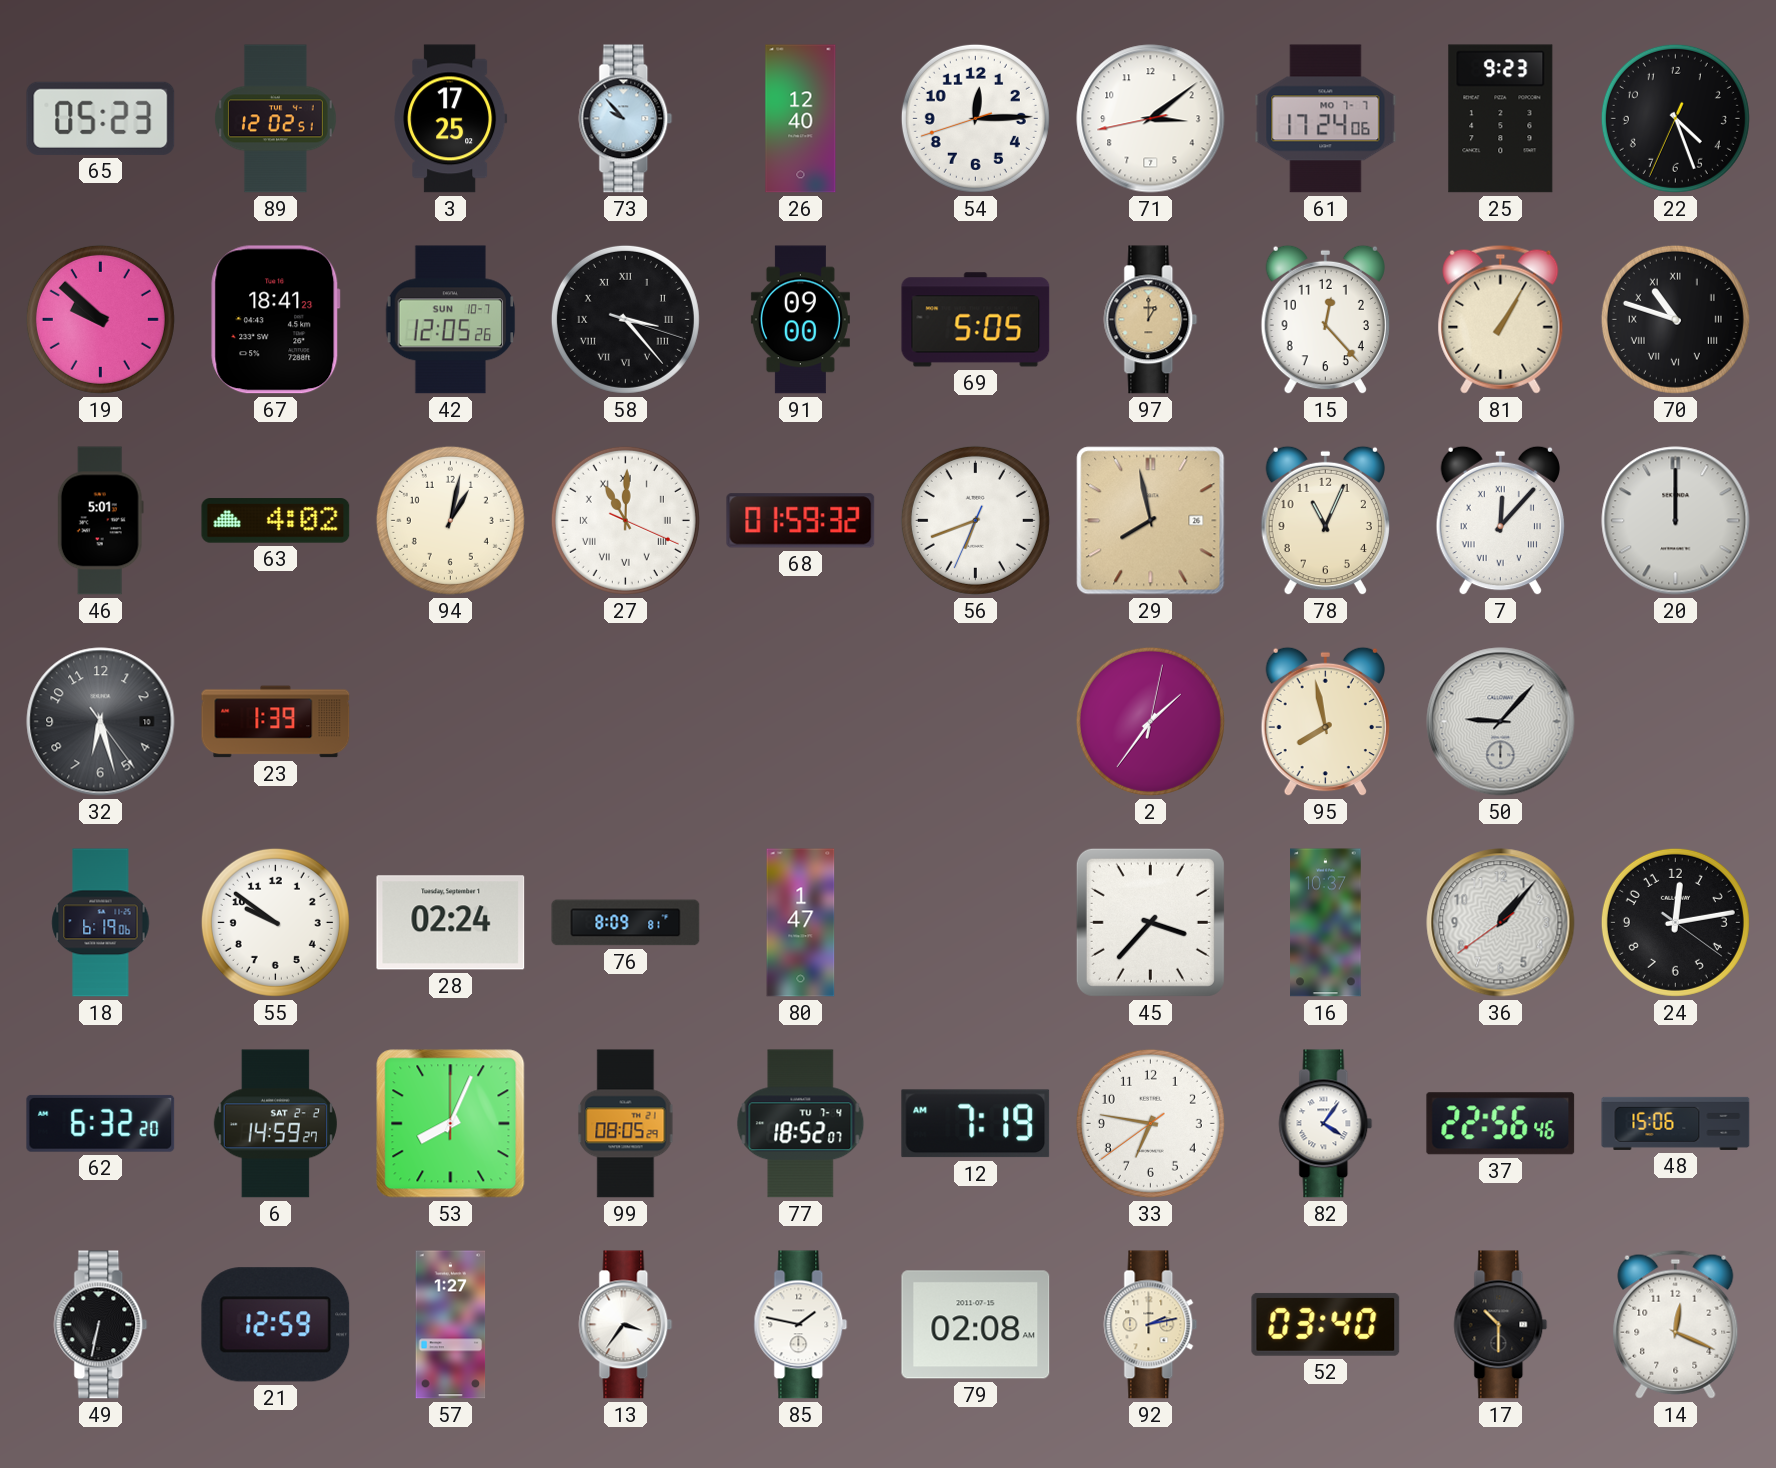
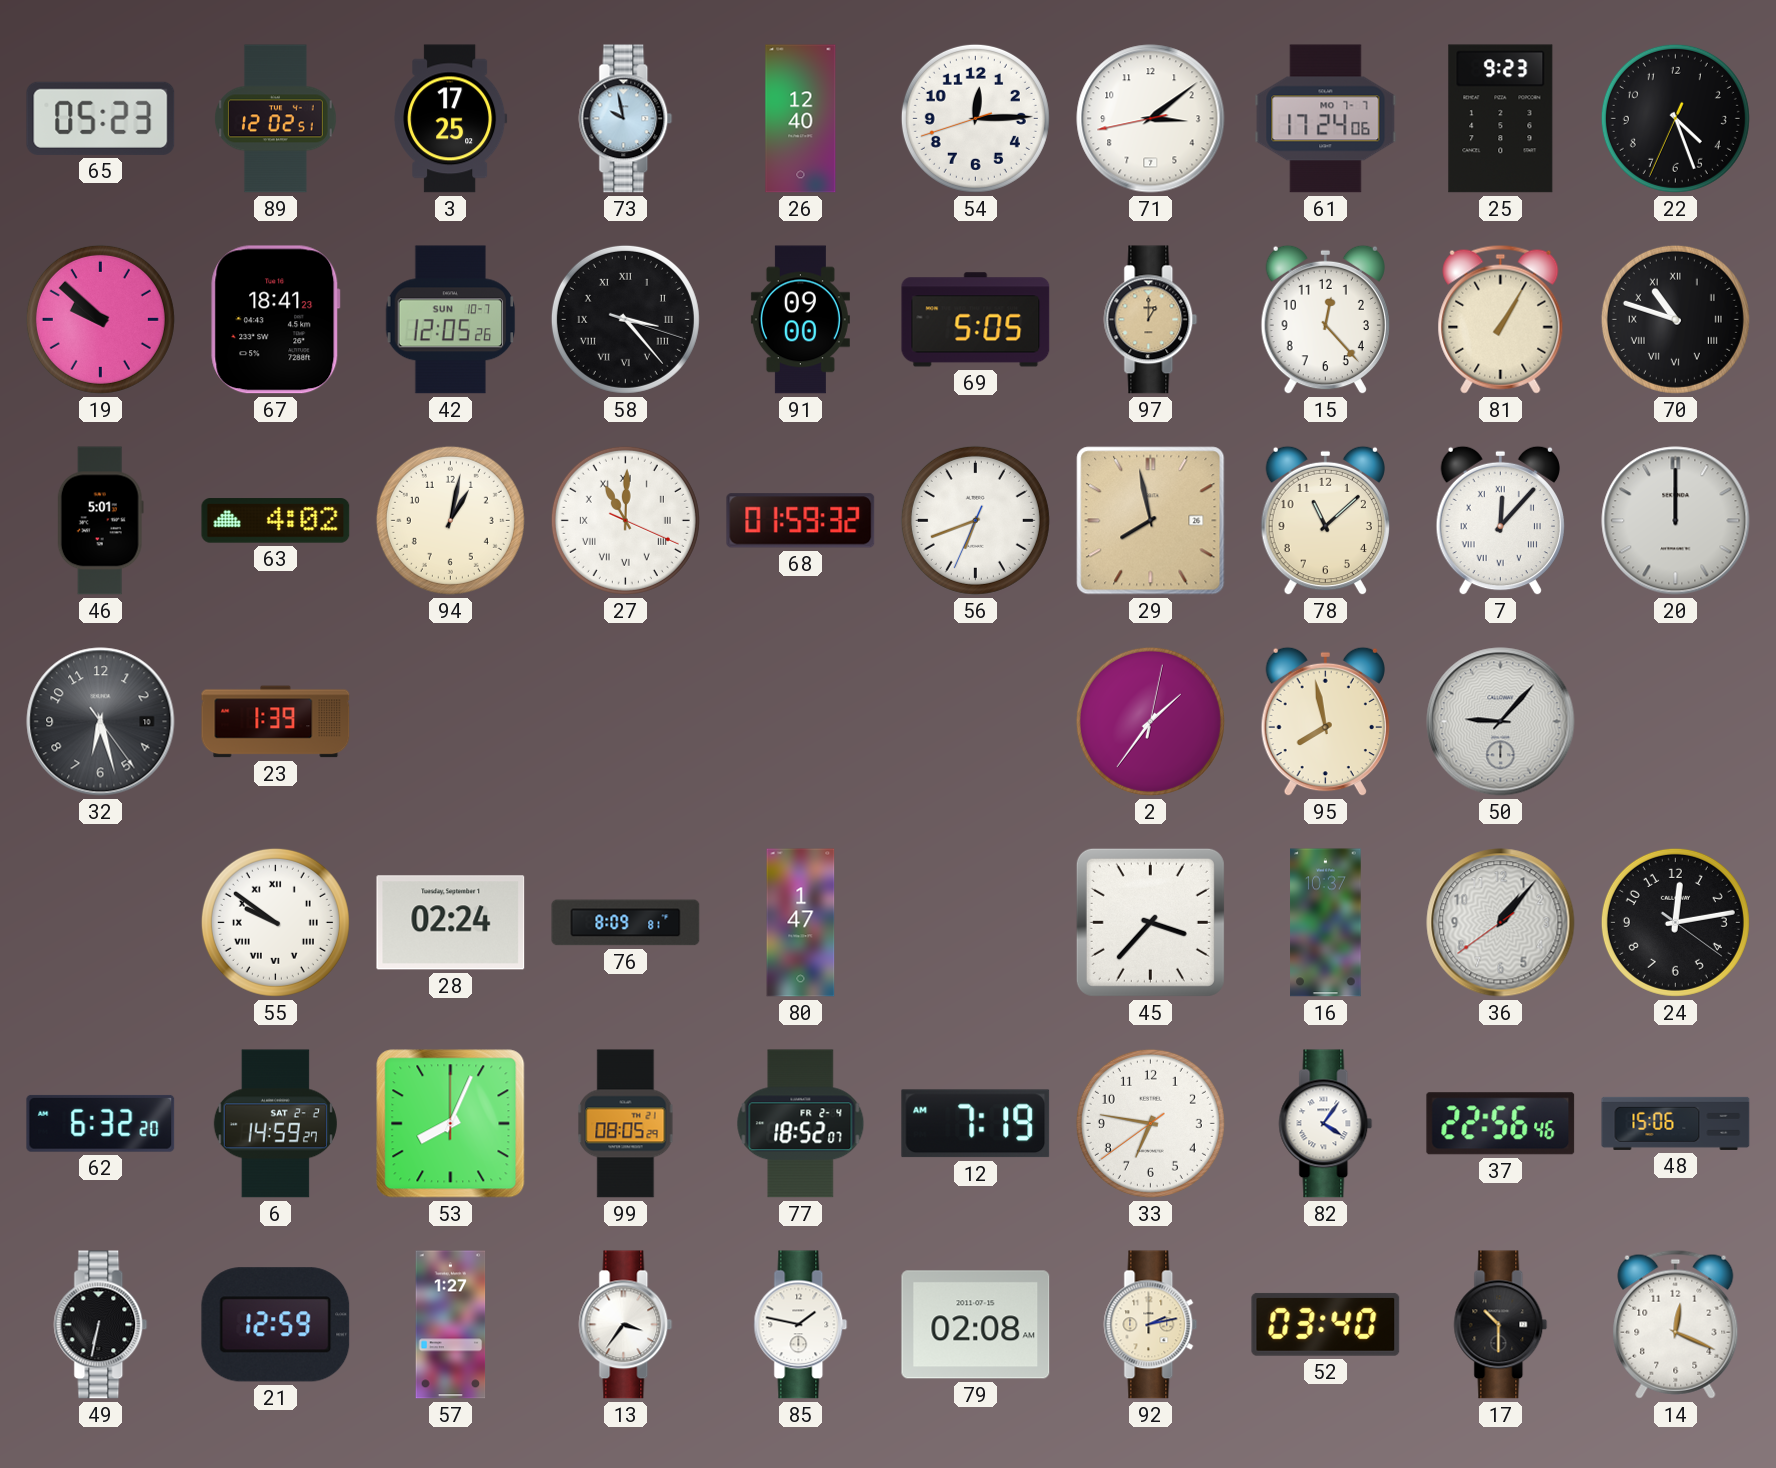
73: 9:53 -> 9:58 (626, 119)
78: 11:04 -> 11:08 (1325, 521)
18: 6:19 -> none (101, 923)
55 numerals: Arabic -> Roman (275, 922)
77 date: TU 7-4 -> FR 2-4 (801, 1124)
